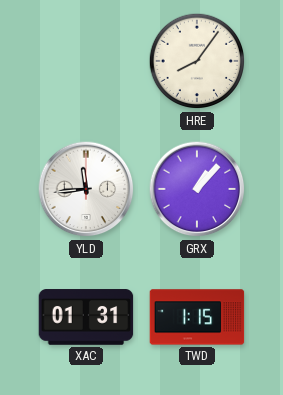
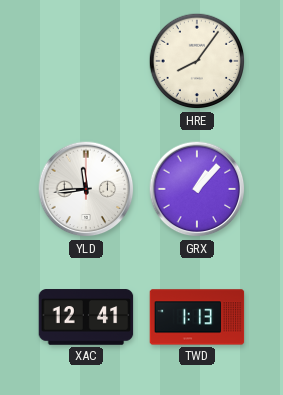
XAC: 01:31 -> 12:41 (86, 317)
TWD: 1:15 -> 1:13 (197, 317)
